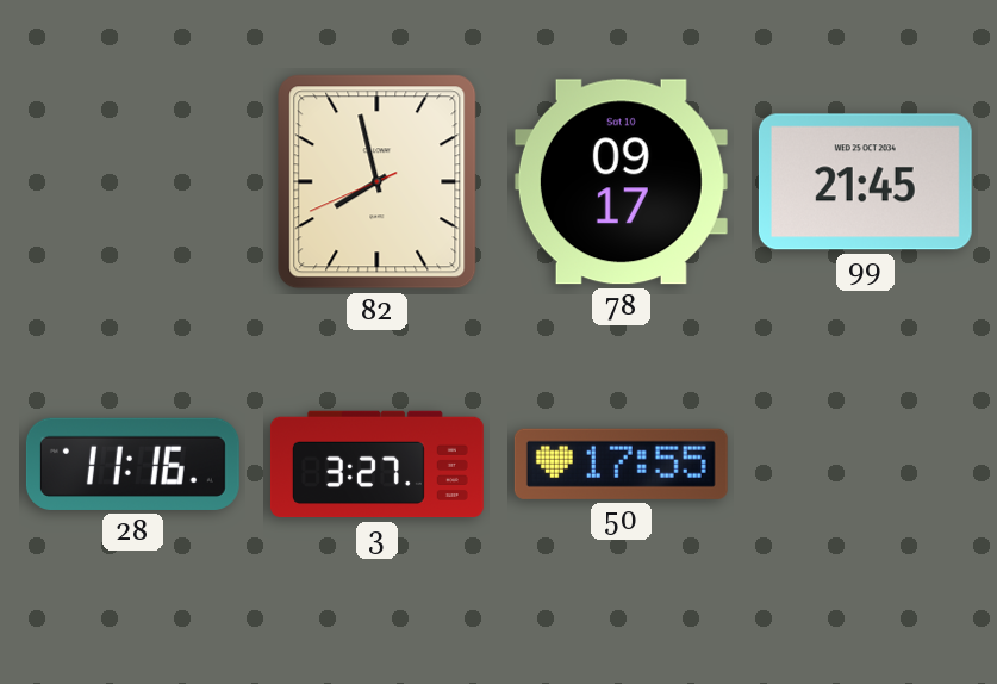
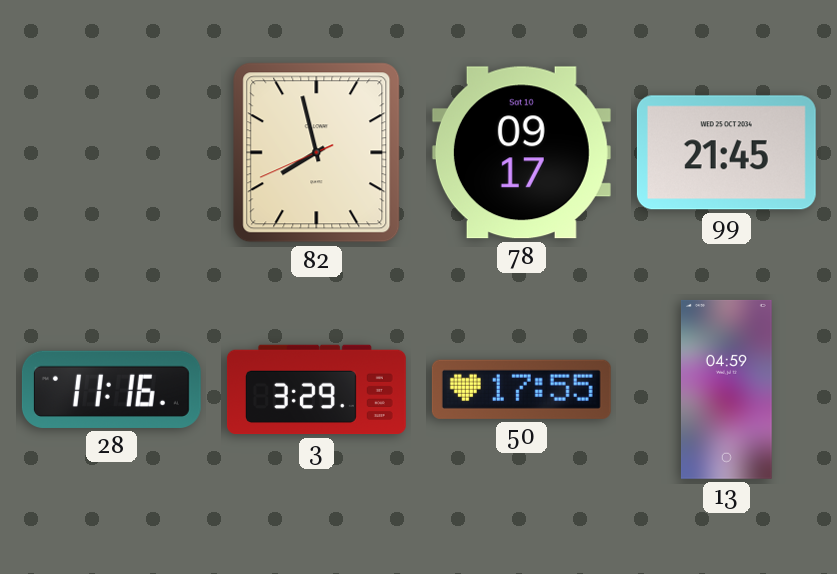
3: 3:27 -> 3:29 (316, 390)
13: none -> 04:59 (726, 389)
